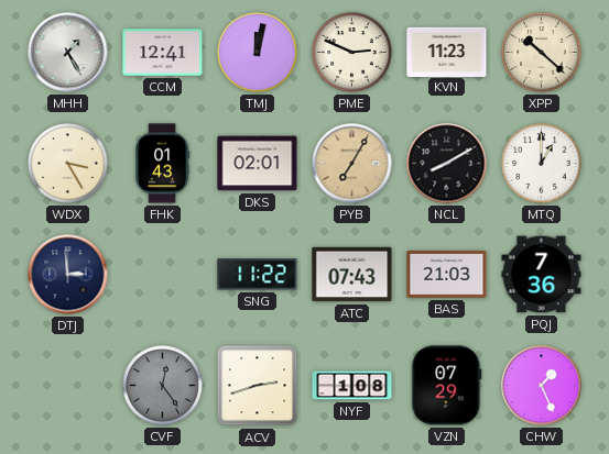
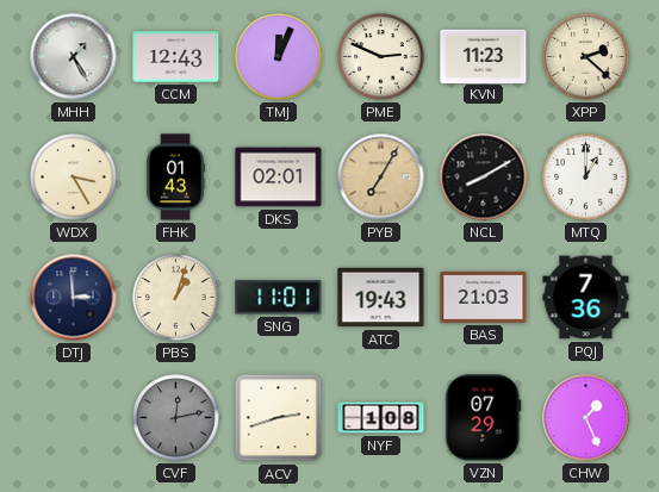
CCM: 12:41 -> 12:43 (176, 57)
TMJ: 12:02 -> 12:04 (279, 57)
XPP: 10:22 -> 2:22 (586, 57)
PBS: none -> 1:03 (176, 298)
SNG: 11:22 -> 11:01 (279, 298)
ATC: 07:43 -> 19:43 (381, 298)
CVF: 12:24 -> 12:13 (176, 418)
